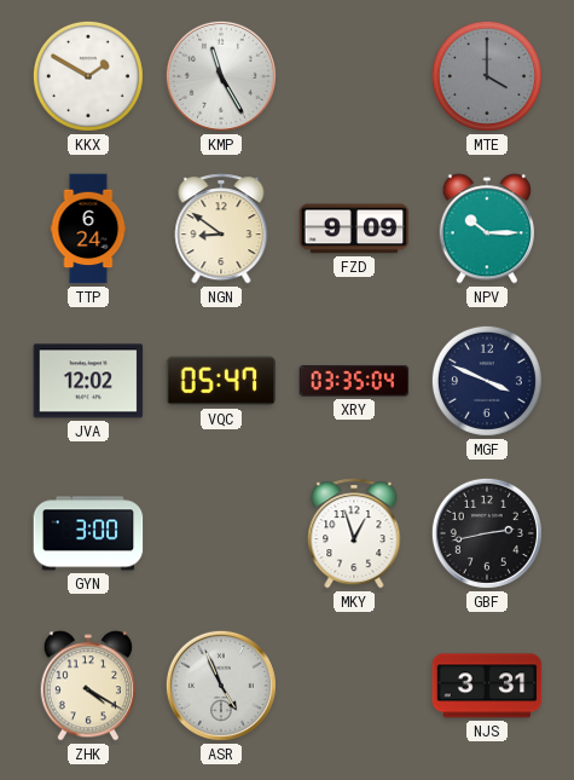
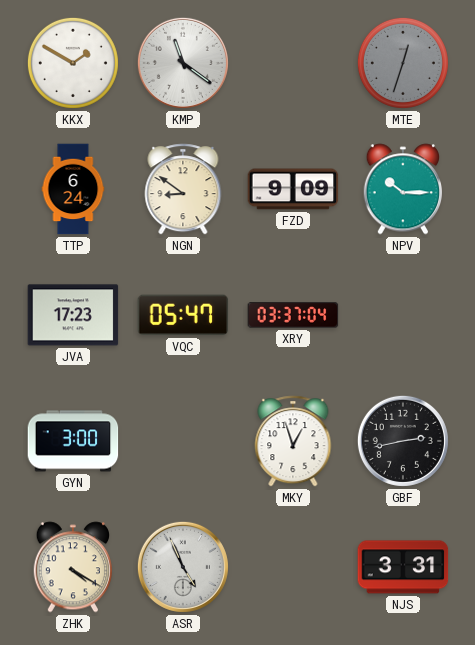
KMP: 11:25 -> 11:21 (183, 63)
MTE: 4:00 -> 12:33 (403, 63)
JVA: 12:02 -> 17:23 (73, 315)
XRY: 03:35 -> 03:37 (293, 315)
MGF: 3:49 -> none (487, 381)
